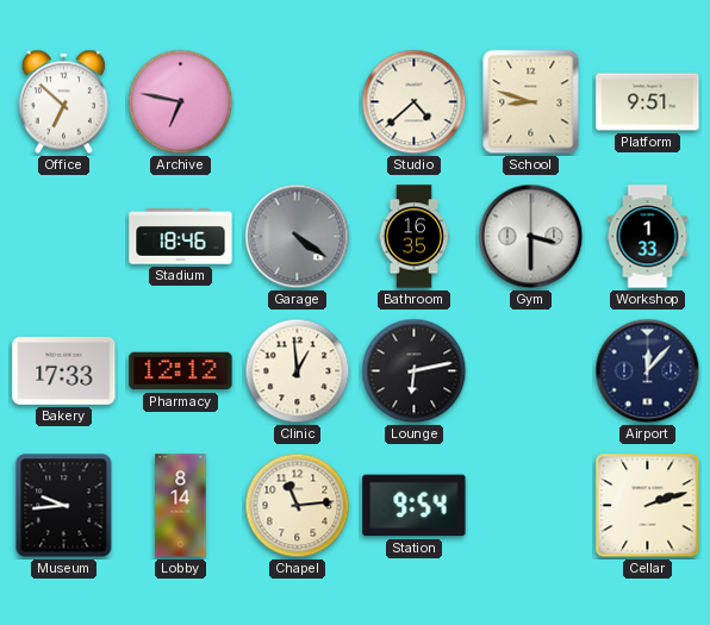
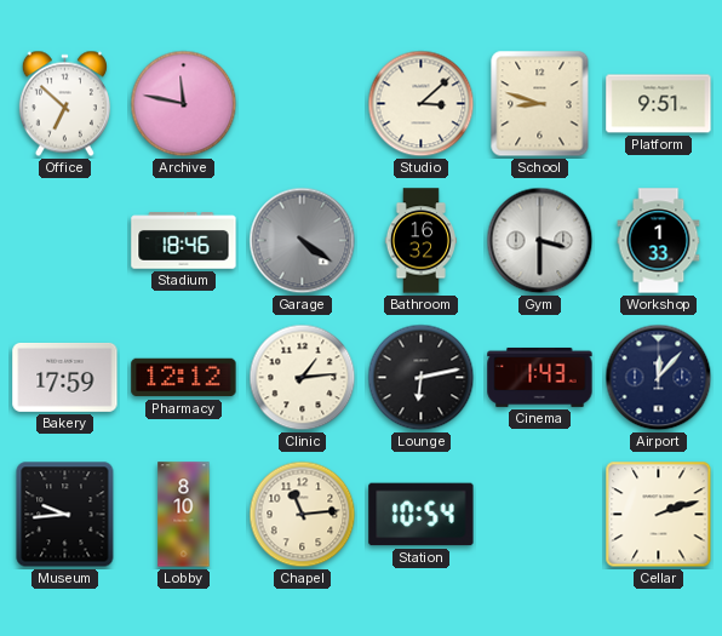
Archive: 6:47 -> 11:47 (184, 104)
Studio: 4:38 -> 3:08 (422, 104)
Bathroom: 16:35 -> 16:32 (420, 241)
Bakery: 17:33 -> 17:59 (65, 377)
Clinic: 12:59 -> 1:14 (303, 378)
Cinema: none -> 1:43 (540, 377)
Lobby: 8:14 -> 8:10 (184, 515)
Station: 9:54 -> 10:54 (422, 515)
